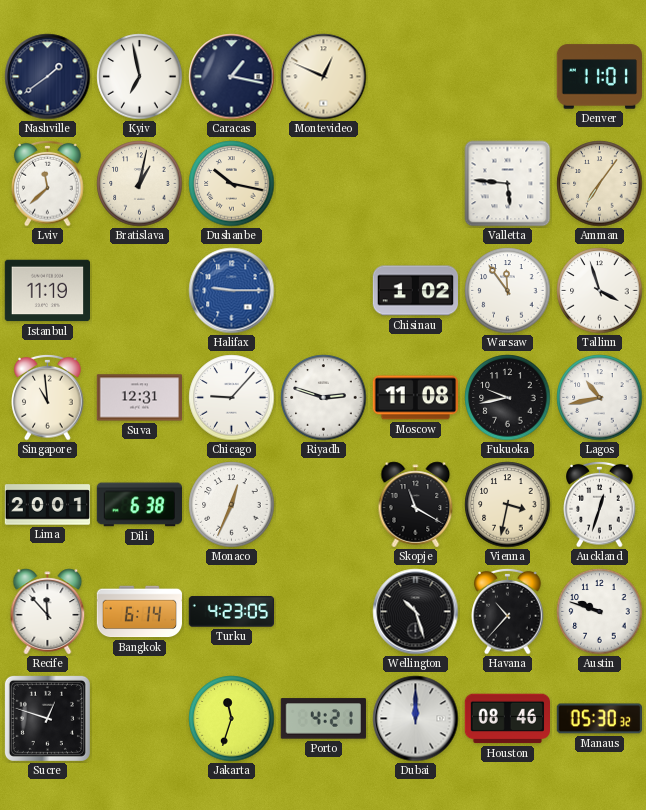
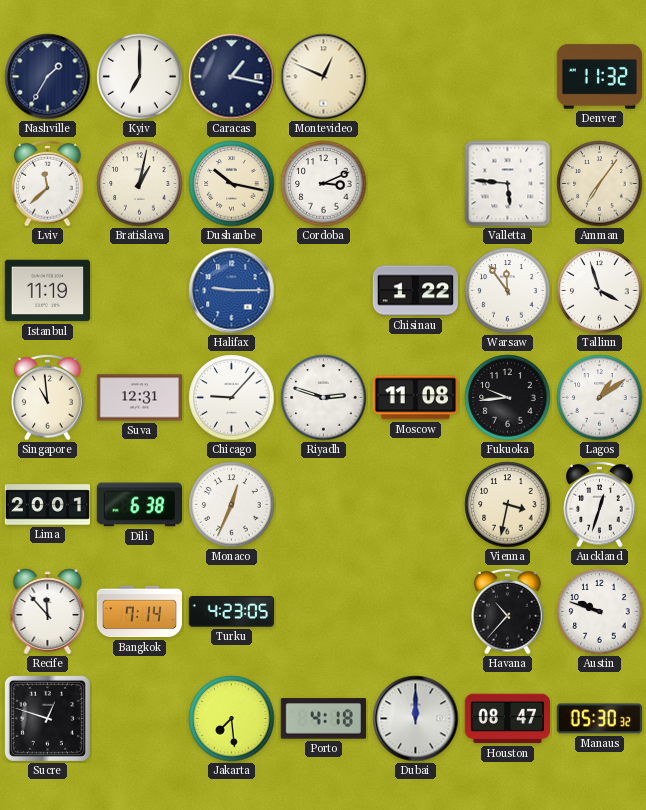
Nashville: 1:39 -> 1:35 (48, 77)
Kyiv: 6:58 -> 7:00 (140, 77)
Denver: 11:01 -> 11:32 (599, 77)
Cordoba: none -> 3:11 (324, 184)
Chisinau: 1:02 -> 1:22 (415, 291)
Fukuoka: 9:43 -> 9:44 (508, 398)
Lagos: 10:43 -> 1:09 (600, 398)
Skopje: 11:20 -> none (416, 505)
Bangkok: 6:14 -> 7:14 (139, 612)
Wellington: 10:27 -> none (416, 612)
Jakarta: 11:33 -> 7:29 (232, 719)
Porto: 4:21 -> 4:18 (323, 719)
Houston: 08:46 -> 08:47 (507, 719)
